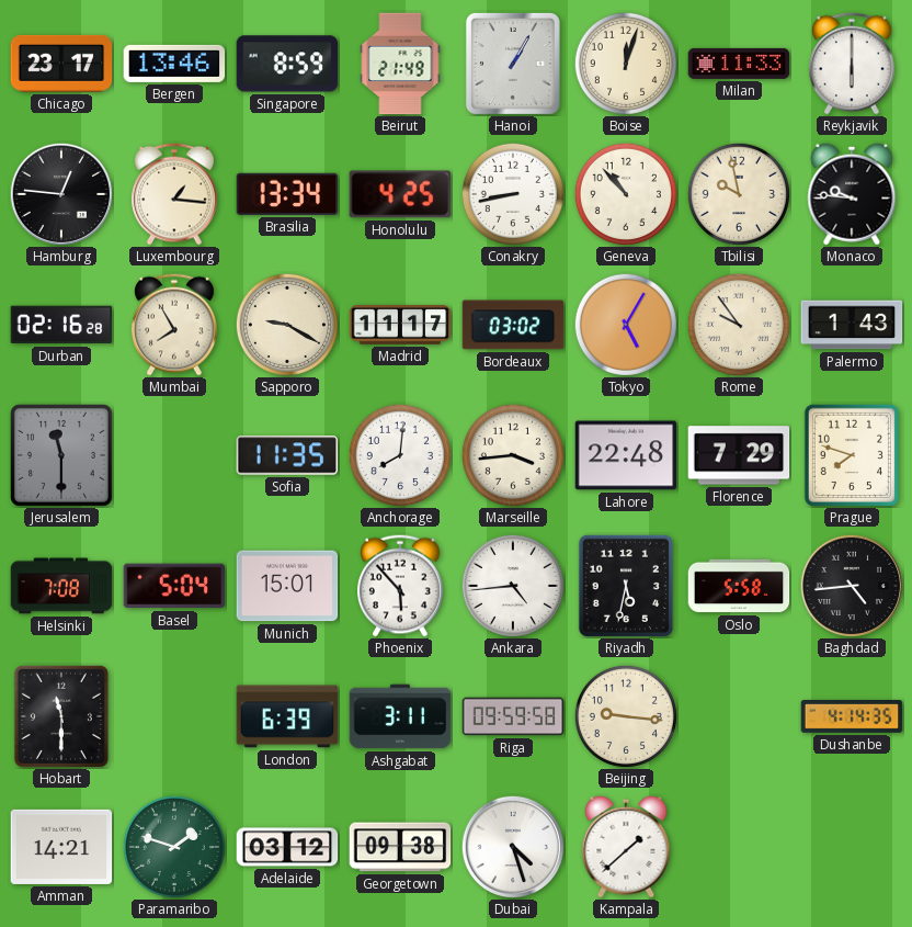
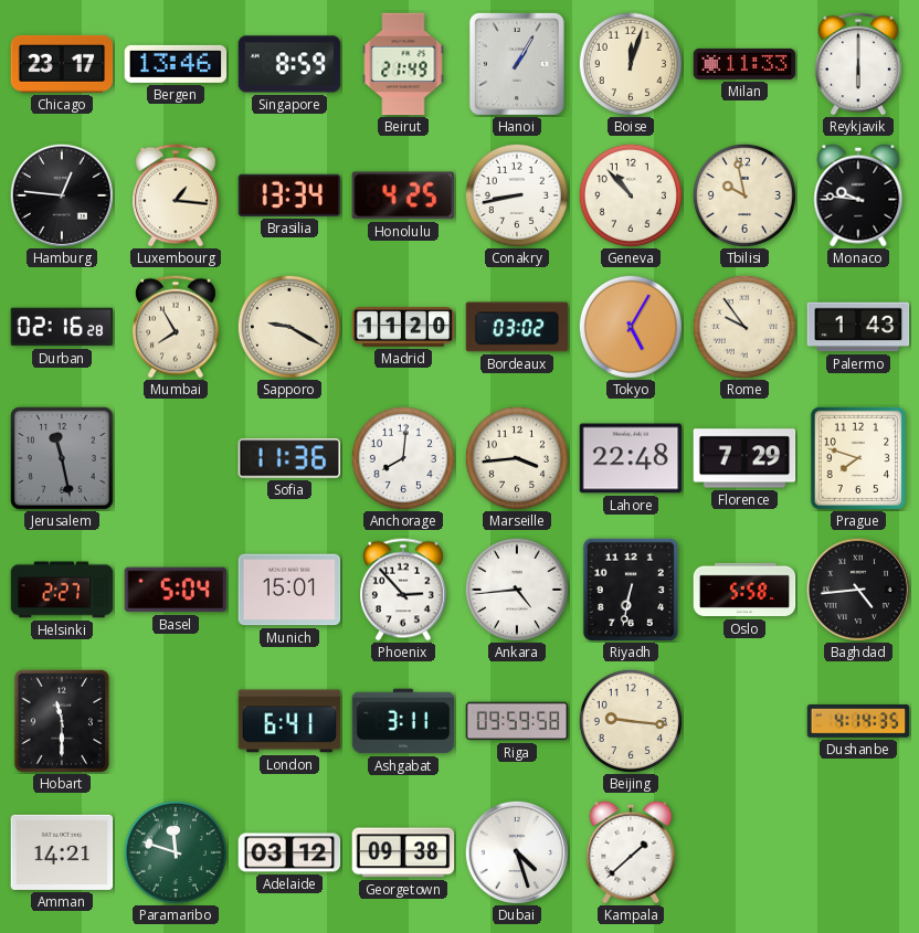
Madrid: 11:17 -> 11:20 (403, 327)
Jerusalem: 11:30 -> 11:28 (62, 458)
Sofia: 11:35 -> 11:36 (289, 458)
Helsinki: 7:08 -> 2:27 (62, 590)
Phoenix: 5:53 -> 2:53 (404, 590)
Riyadh: 5:32 -> 6:32 (631, 590)
London: 6:39 -> 6:41 (289, 721)
Paramaribo: 1:48 -> 11:48 (176, 852)
